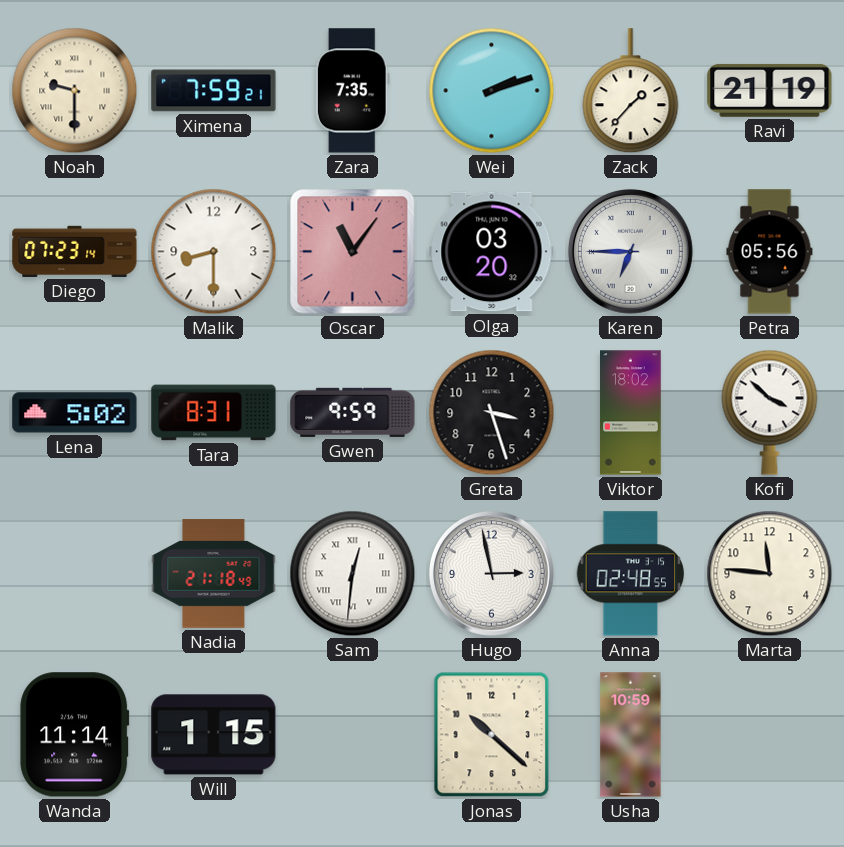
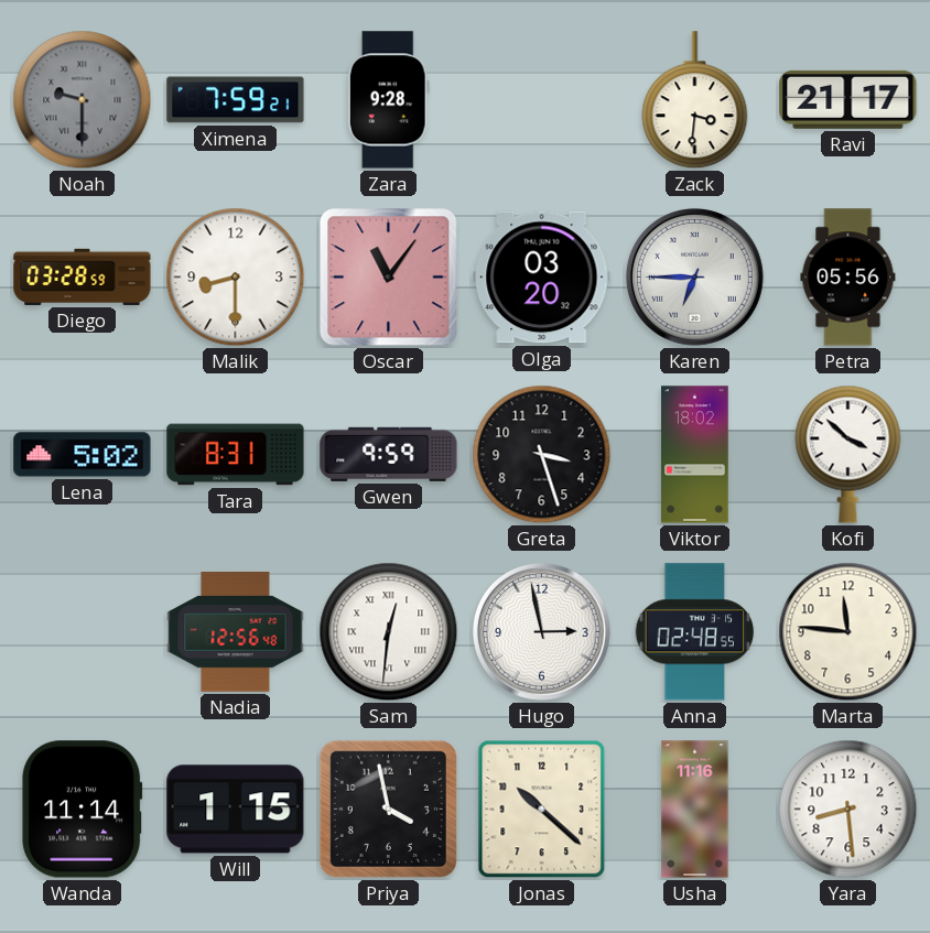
Noah dial: cream -> grey (83, 100)
Zara: 7:35 -> 9:28 (388, 100)
Wei: 2:12 -> none (492, 91)
Zack: 1:37 -> 3:31 (695, 100)
Ravi: 21:19 -> 21:17 (848, 99)
Diego: 07:23 -> 03:28 (83, 276)
Nadia: 21:18 -> 12:56 (236, 632)
Priya: none -> 3:58 (388, 809)
Usha: 10:59 -> 11:16 (695, 810)
Yara: none -> 8:29 (848, 810)
